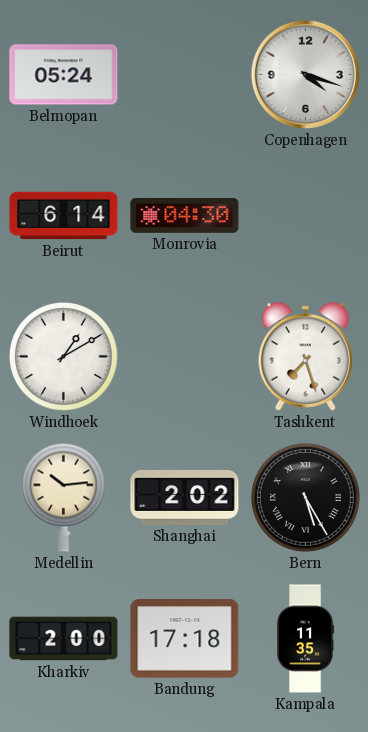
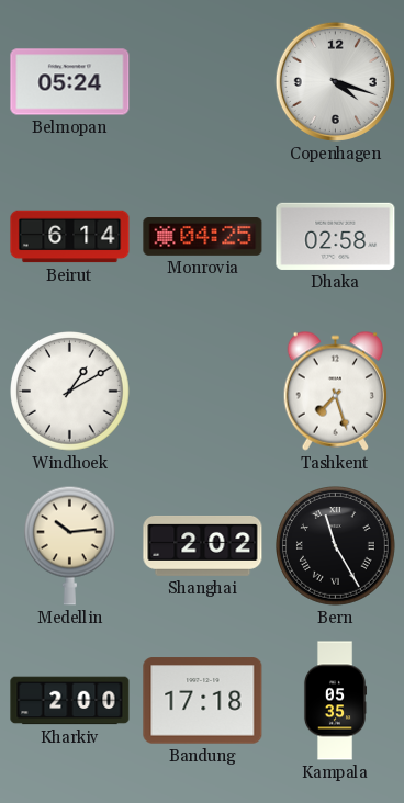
Monrovia: 04:30 -> 04:25 (203, 237)
Dhaka: none -> 02:58 (336, 236)
Bern: 5:25 -> 11:25 (336, 546)
Kampala: 11:35 -> 05:35 (335, 701)
